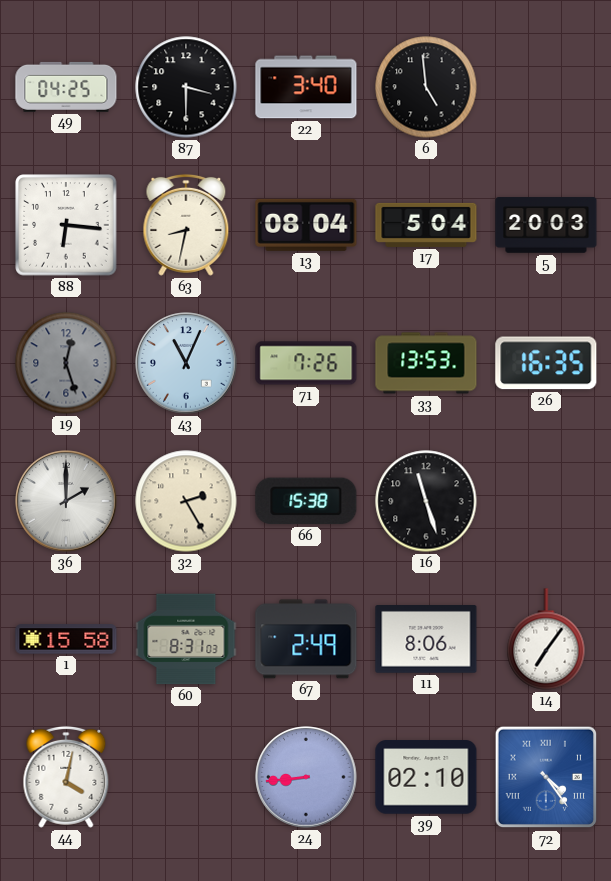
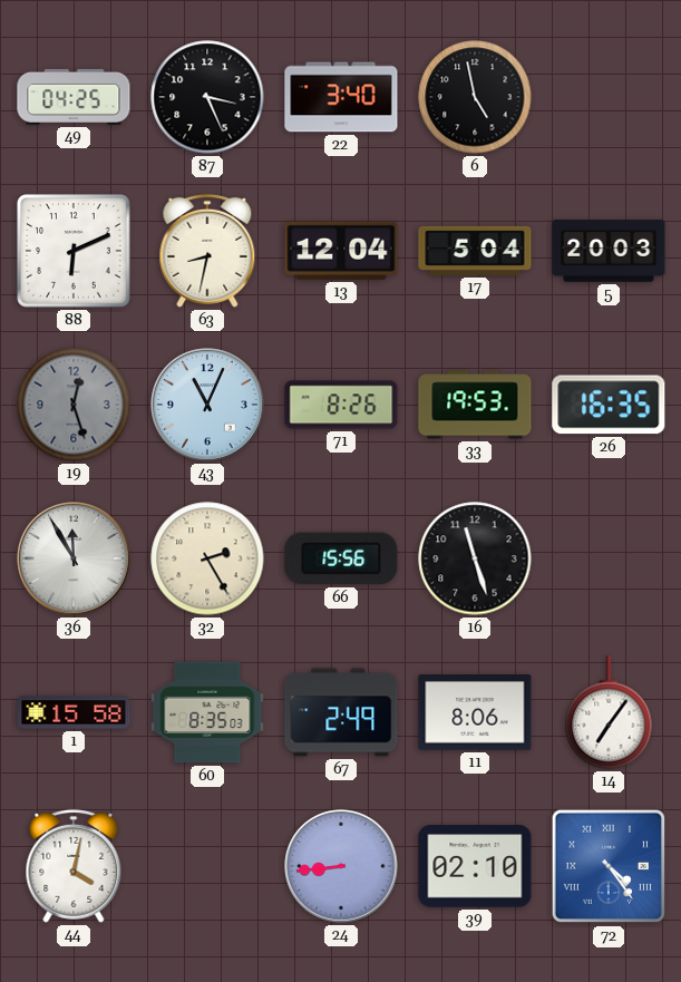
87: 3:30 -> 3:26 (207, 97)
6: 4:59 -> 4:58 (475, 97)
88: 6:16 -> 6:11 (74, 251)
13: 08:04 -> 12:04 (341, 251)
71: 7:26 -> 8:26 (341, 405)
33: 13:53 -> 19:53 (475, 405)
36: 2:00 -> 11:55 (74, 558)
66: 15:38 -> 15:56 (341, 558)
60: 8:31 -> 8:35 (207, 712)
